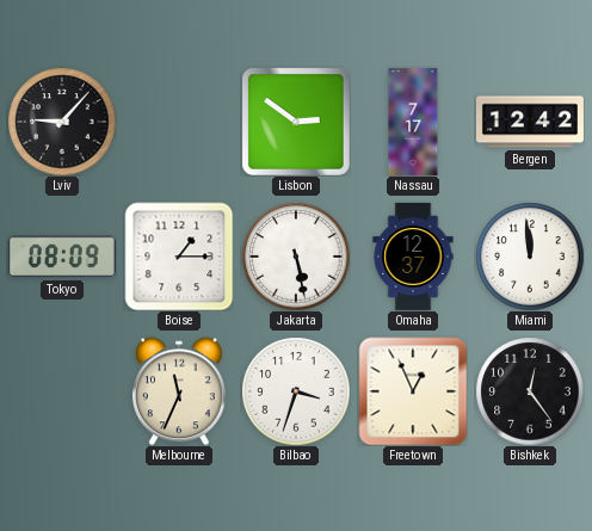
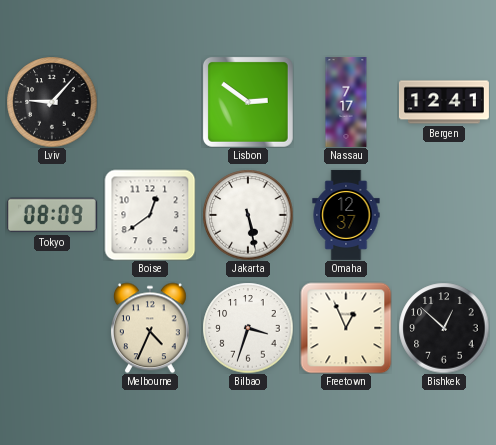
Bergen: 12:42 -> 12:41 (444, 102)
Boise: 1:15 -> 12:39 (150, 215)
Miami: 11:59 -> none (530, 257)
Melbourne: 11:34 -> 4:34 (150, 328)
Bishkek: 12:24 -> 12:52 (444, 328)
